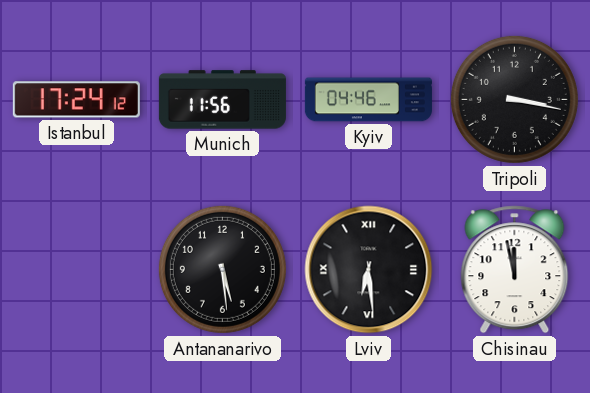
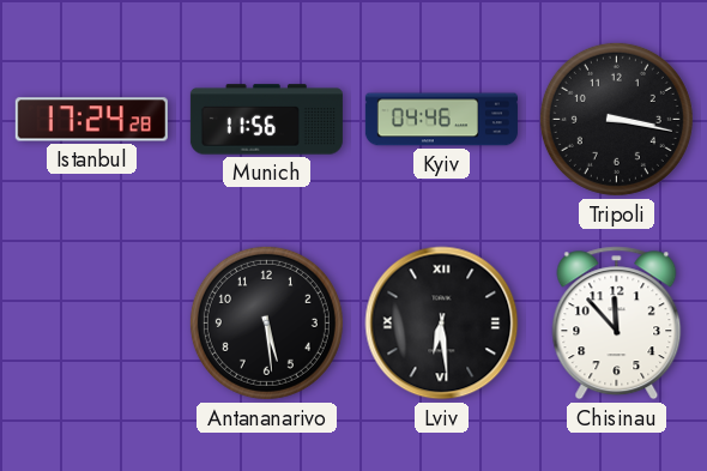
Istanbul: 17:24:12 -> 17:24:28 (91, 120)
Chisinau: 11:58 -> 11:53 (617, 324)
